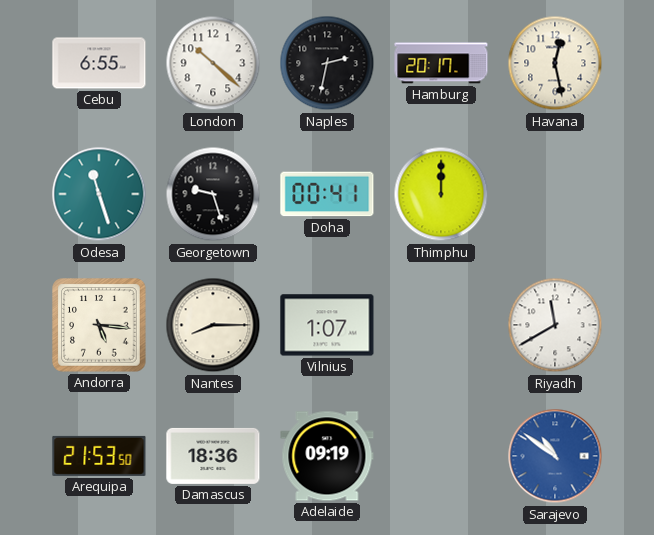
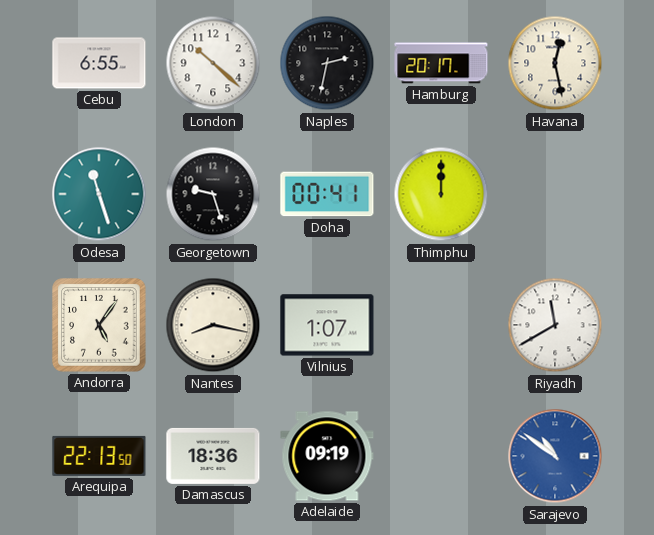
Andorra: 5:16 -> 5:06 (99, 325)
Nantes: 8:15 -> 8:17 (213, 325)
Arequipa: 21:53 -> 22:13 (99, 456)
